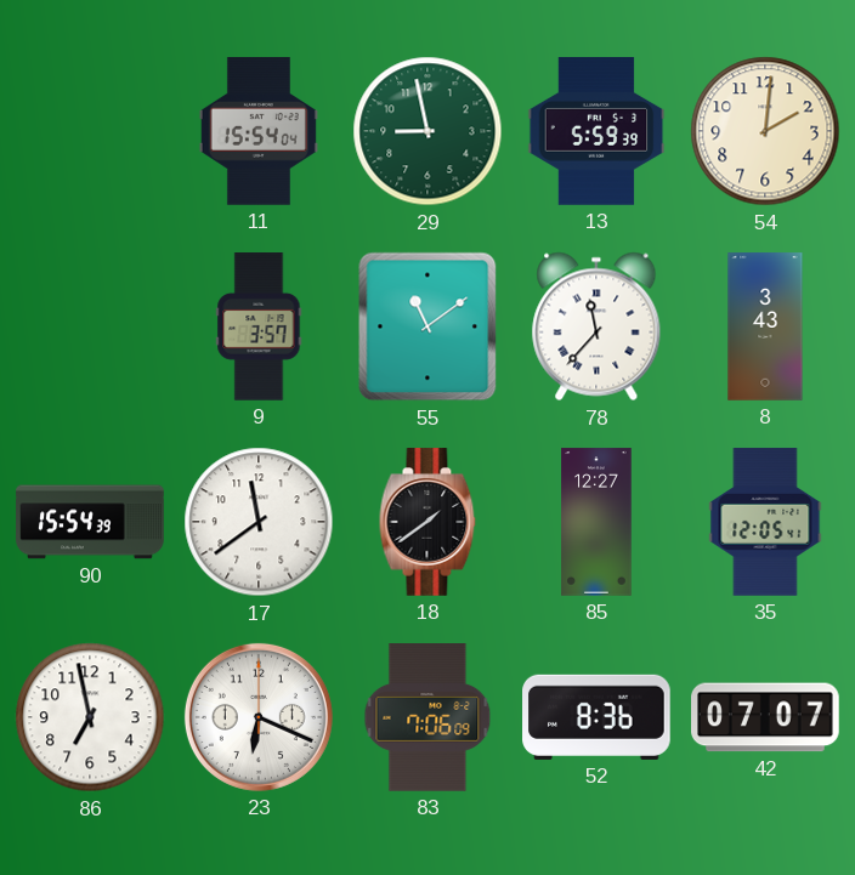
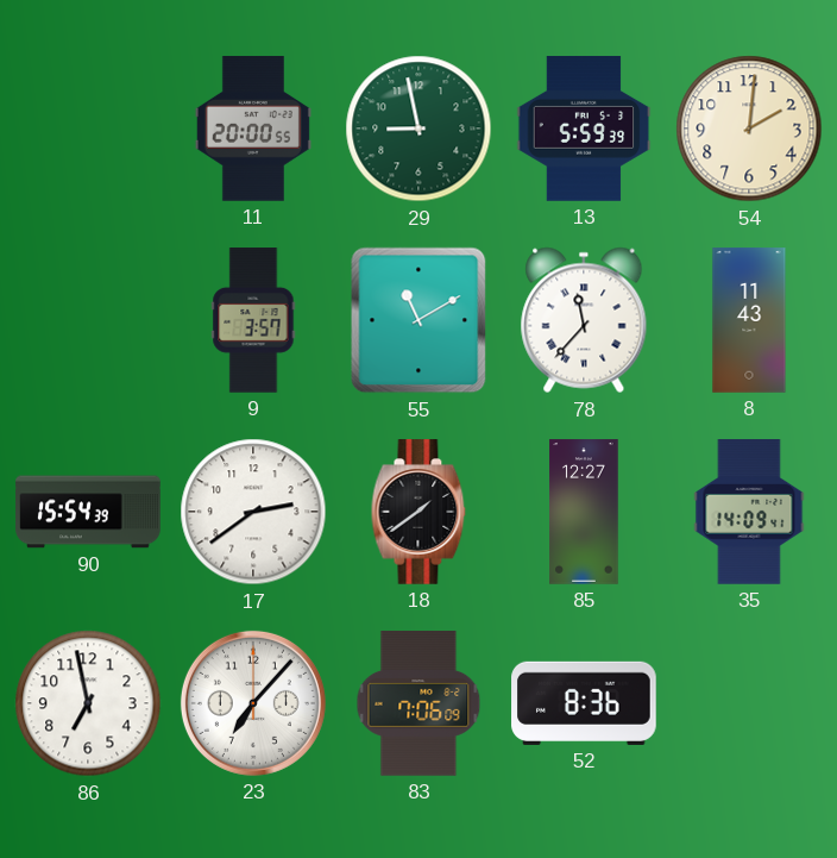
11: 15:54 -> 20:00 (253, 129)
55: 11:09 -> 11:10 (418, 320)
8: 3:43 -> 11:43 (749, 320)
17: 11:39 -> 2:39 (253, 512)
35: 12:05 -> 14:09 (749, 512)
23: 6:19 -> 7:07 (253, 703)
42: 07:07 -> none (766, 717)
